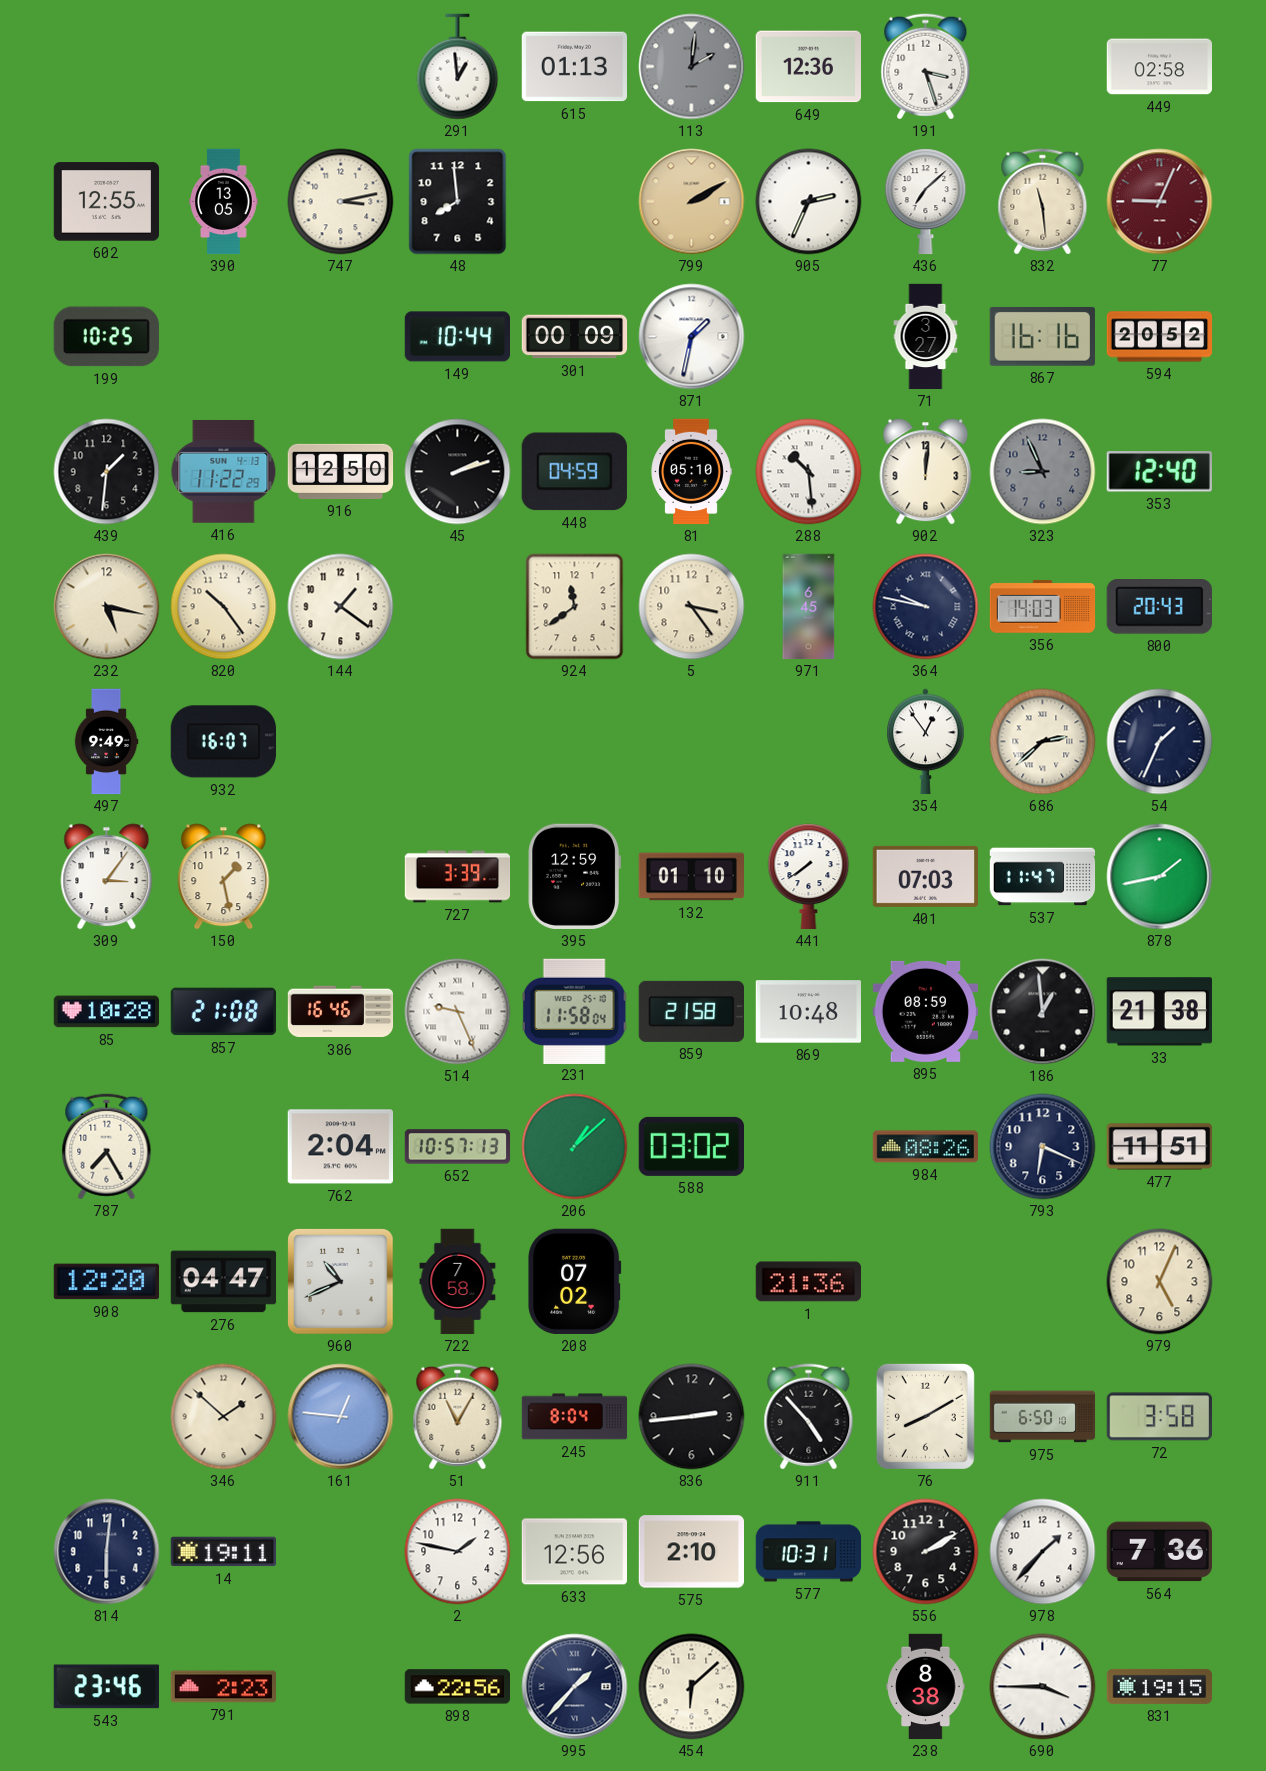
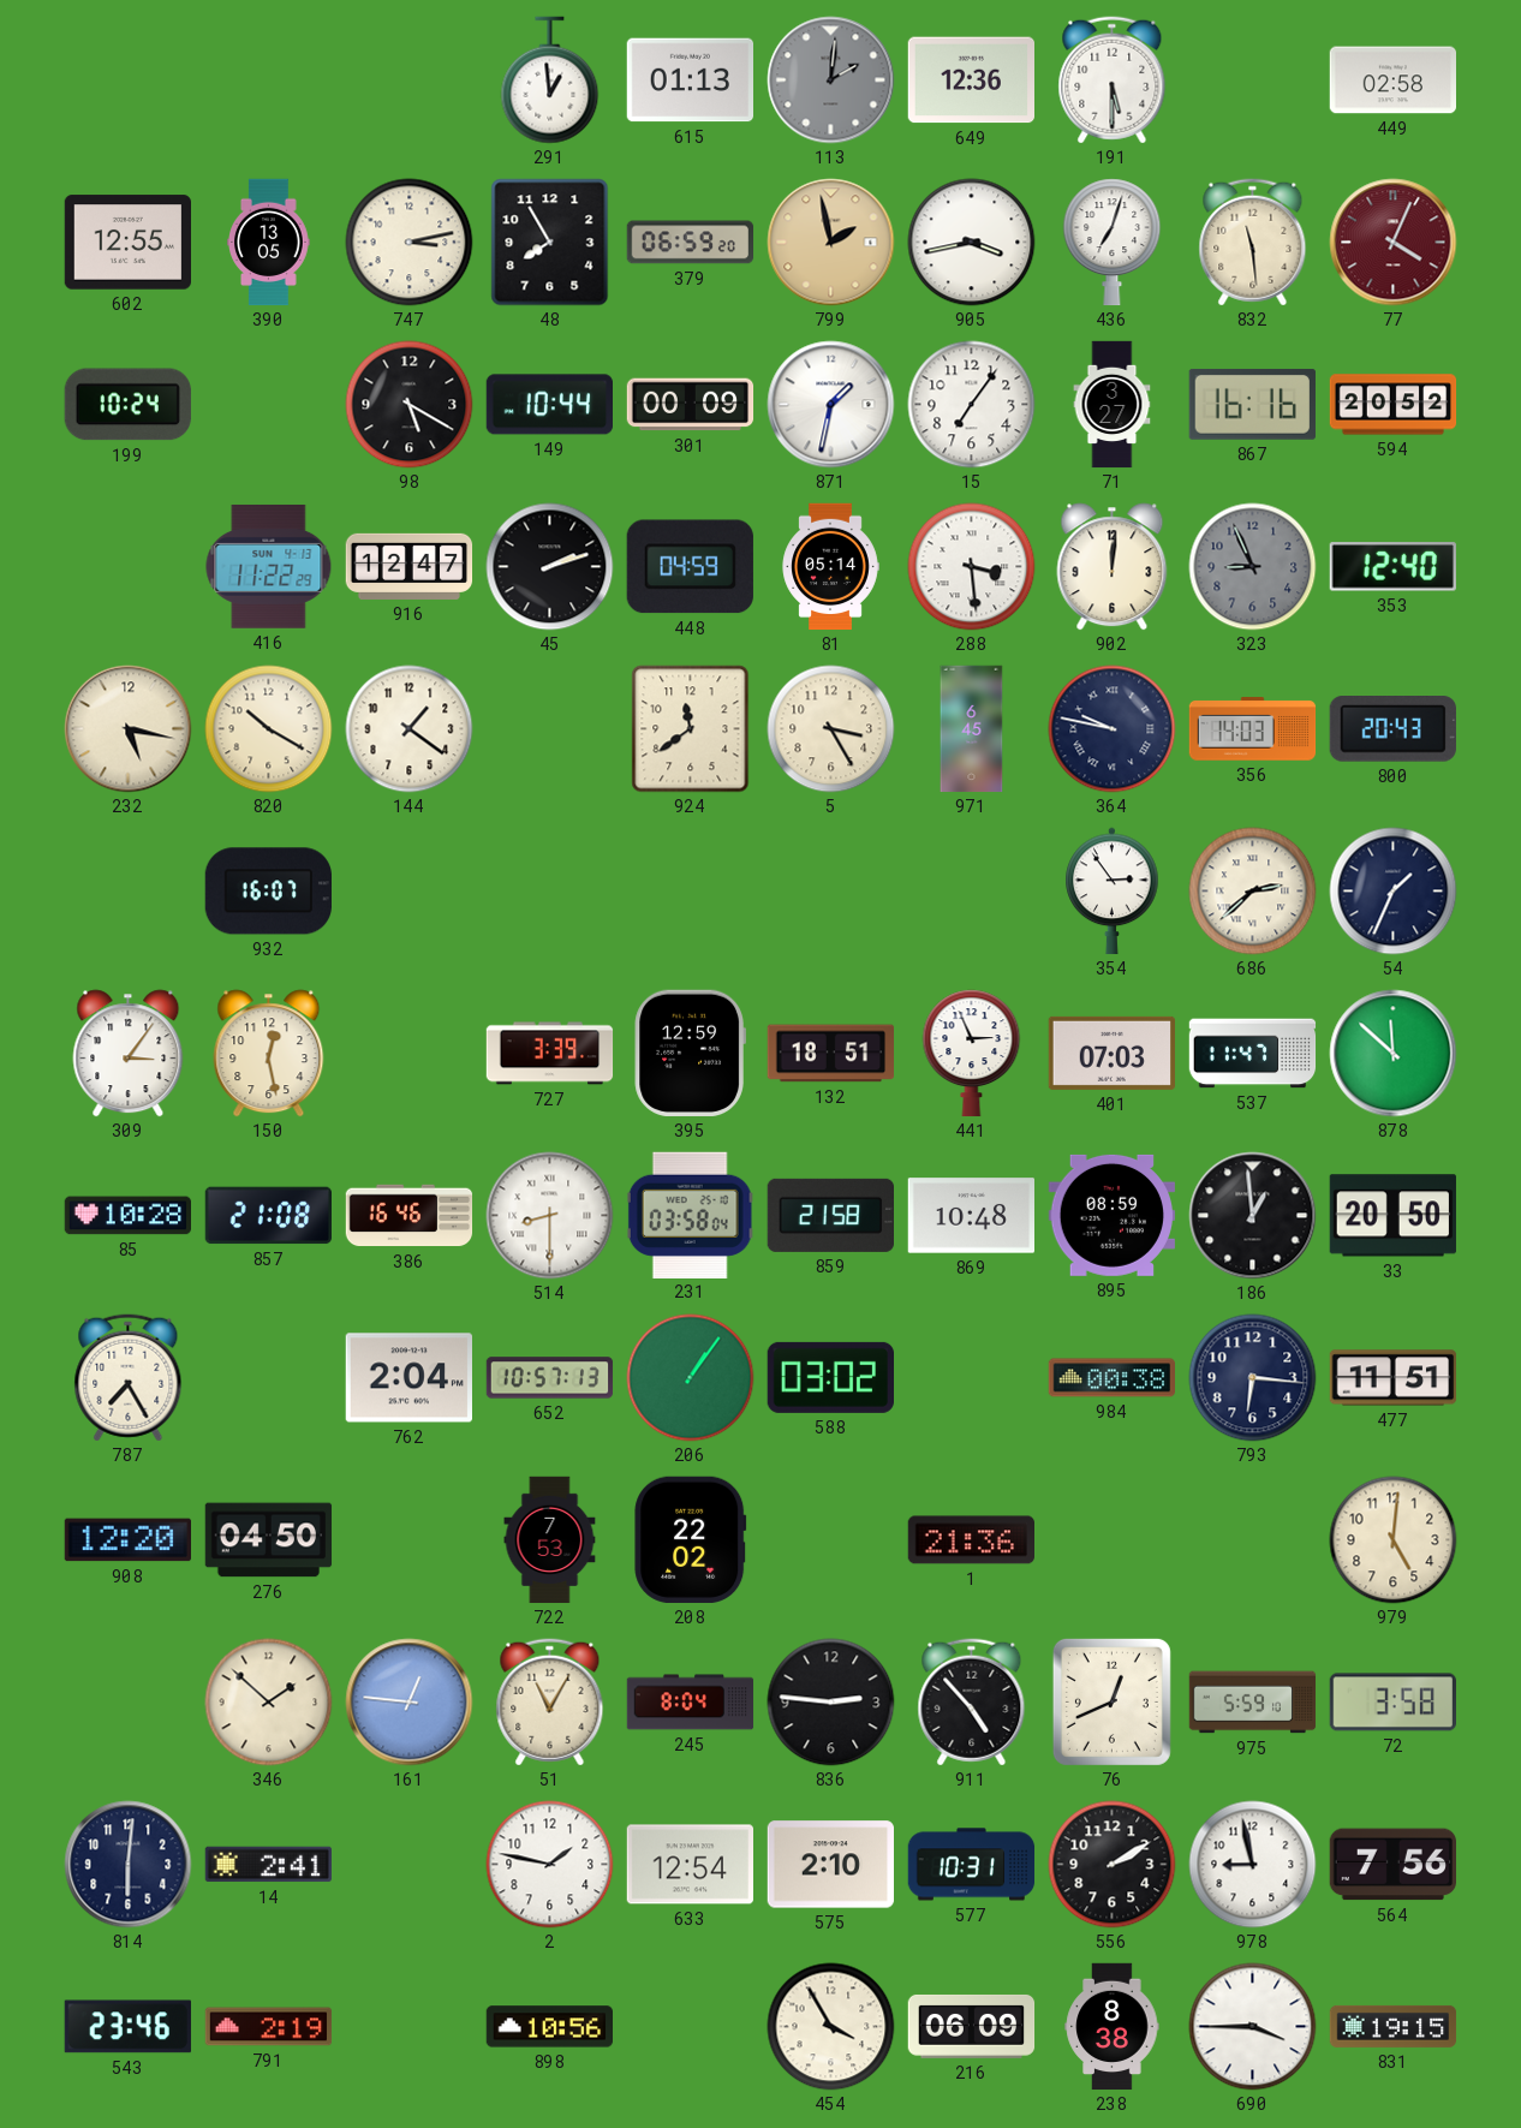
191: 3:27 -> 5:30 (1113, 81)
48: 7:59 -> 7:55 (550, 243)
379: none -> 06:59 (691, 243)
799: 2:10 -> 1:58 (831, 243)
905: 2:34 -> 3:43 (972, 243)
436: 7:08 -> 7:03 (1113, 243)
77: 9:04 -> 4:04 (1394, 243)
199: 10:25 -> 10:24 (127, 405)
98: none -> 5:20 (410, 405)
15: none -> 7:06 (972, 405)
439: 1:31 -> none (107, 472)
916: 12:50 -> 12:47 (410, 566)
81: 05:10 -> 05:14 (830, 567)
288: 10:29 -> 3:29 (972, 567)
820: 10:24 -> 10:20 (269, 729)
5: 3:24 -> 3:25 (831, 729)
497: 9:49 -> none (106, 742)
354: 12:54 -> 2:54 (1113, 892)
150: 1:28 -> 12:28 (269, 1054)
132: 01:10 -> 18:51 (831, 1054)
441: 7:39 -> 2:56 (972, 1054)
878: 1:43 -> 11:52 (1394, 1054)
514: 9:26 -> 8:30 (550, 1216)
231: 11:58 -> 03:58 (690, 1215)
33: 21:38 -> 20:50 (1392, 1216)
206: 1:08 -> 1:06 (691, 1378)
984: 08:26 -> 00:38 (1113, 1378)
793: 6:19 -> 6:16 (1253, 1378)
276: 04:47 -> 04:50 (269, 1540)
960: 10:41 -> none (341, 1282)
722: 7:58 -> 7:53 (550, 1540)
208: 07:02 -> 22:02 (691, 1539)
979: 5:04 -> 5:01 (1394, 1540)
836: 2:44 -> 2:46 (831, 1703)
76: 8:10 -> 12:41 (1111, 1701)
975: 6:50 -> 5:59 (1253, 1703)
14: 19:11 -> 2:41 (268, 1865)
633: 12:56 -> 12:54 (690, 1865)
978: 1:37 -> 8:58 (1253, 1865)
564: 7:36 -> 7:56 (1392, 1865)
791: 2:23 -> 2:19 (269, 2027)
898: 22:56 -> 10:56 (549, 2027)
995: 1:37 -> none (575, 1687)
454: 6:08 -> 3:55 (831, 2027)
216: none -> 06:09 (972, 2026)
